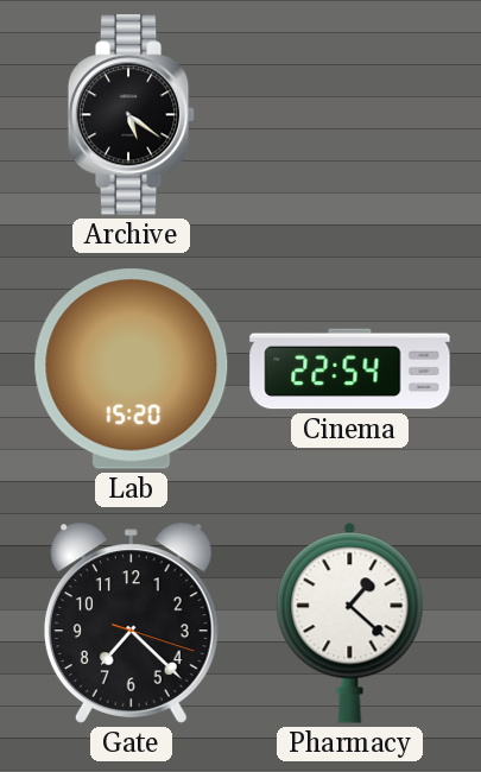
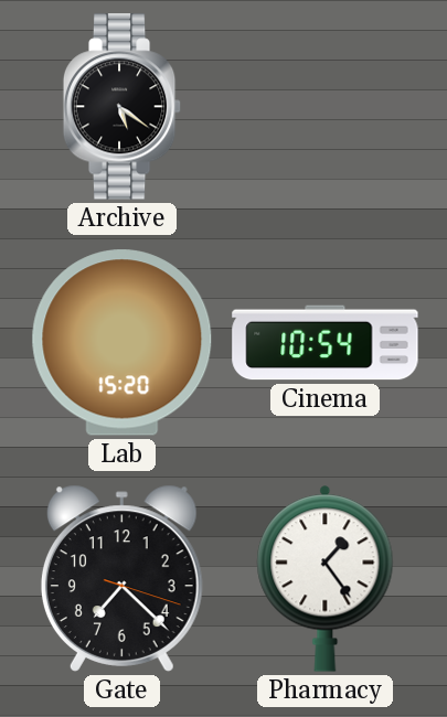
Cinema: 22:54 -> 10:54 (326, 343)
Pharmacy: 1:22 -> 1:24 (326, 578)
